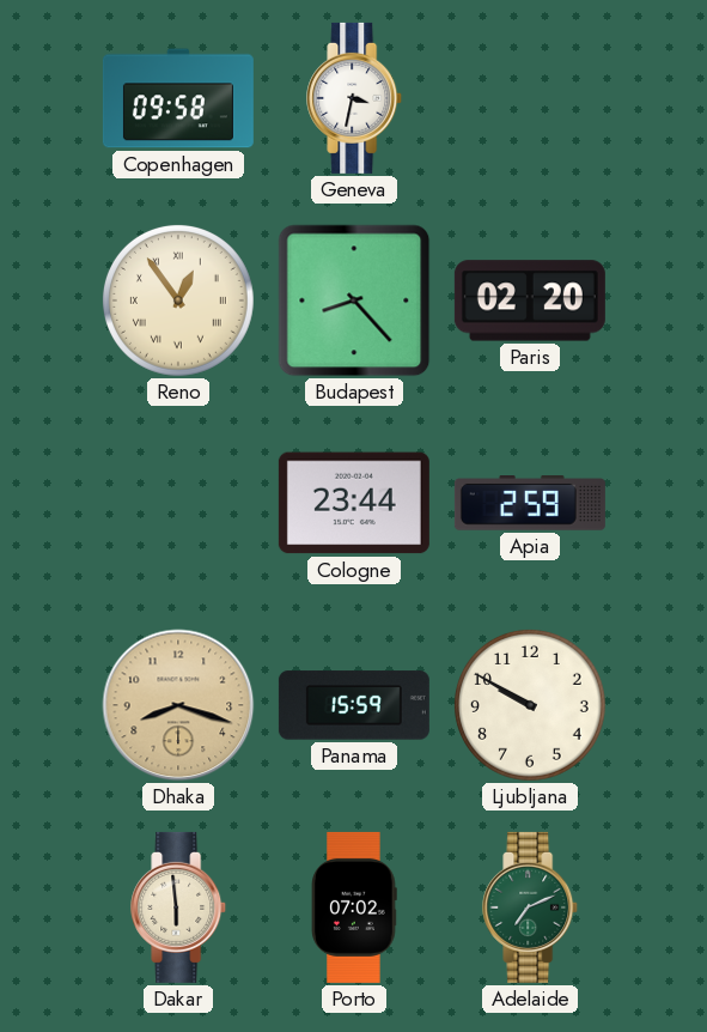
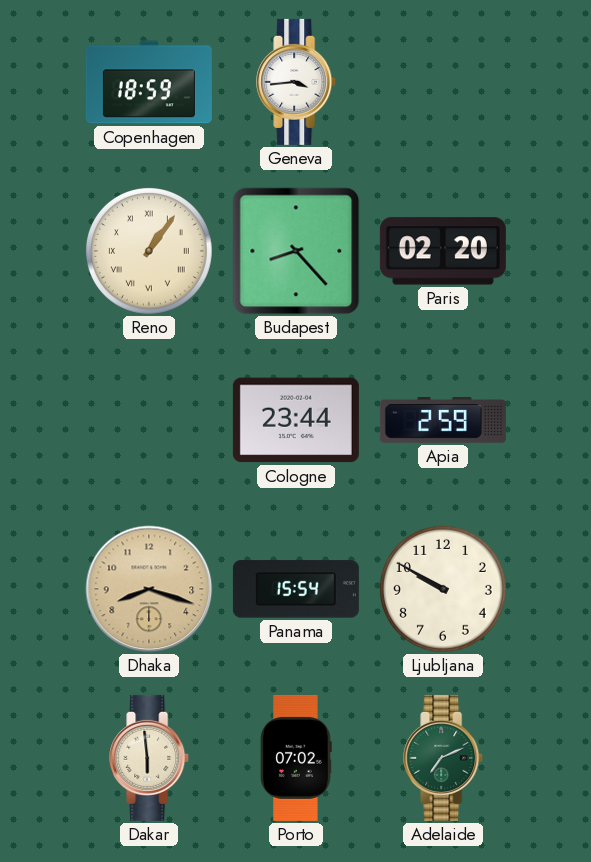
Copenhagen: 09:58 -> 18:59 (149, 82)
Geneva: 3:32 -> 3:44 (297, 82)
Reno: 12:54 -> 1:06 (149, 251)
Panama: 15:59 -> 15:54 (296, 589)
